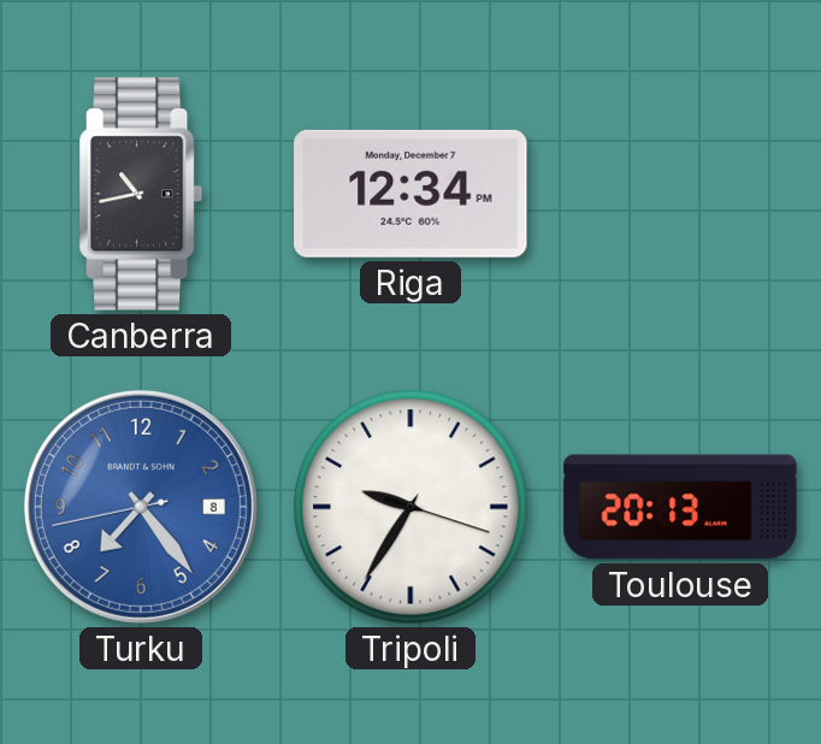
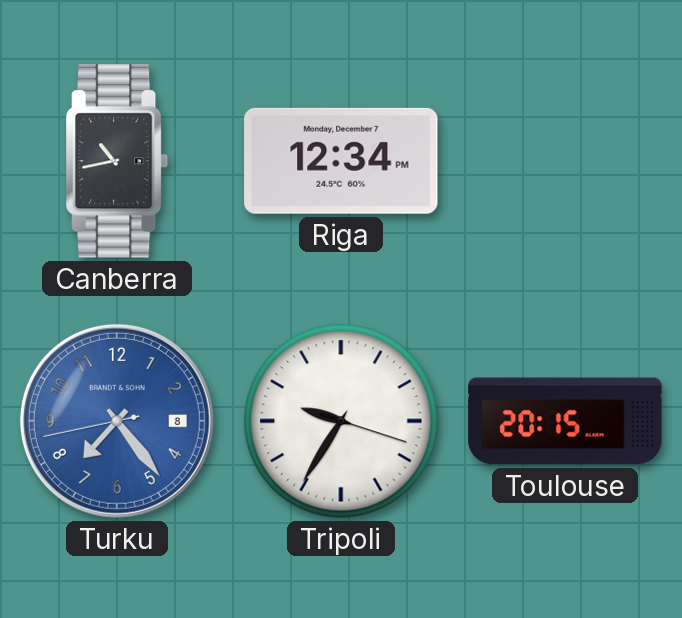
Toulouse: 20:13 -> 20:15 (565, 421)
